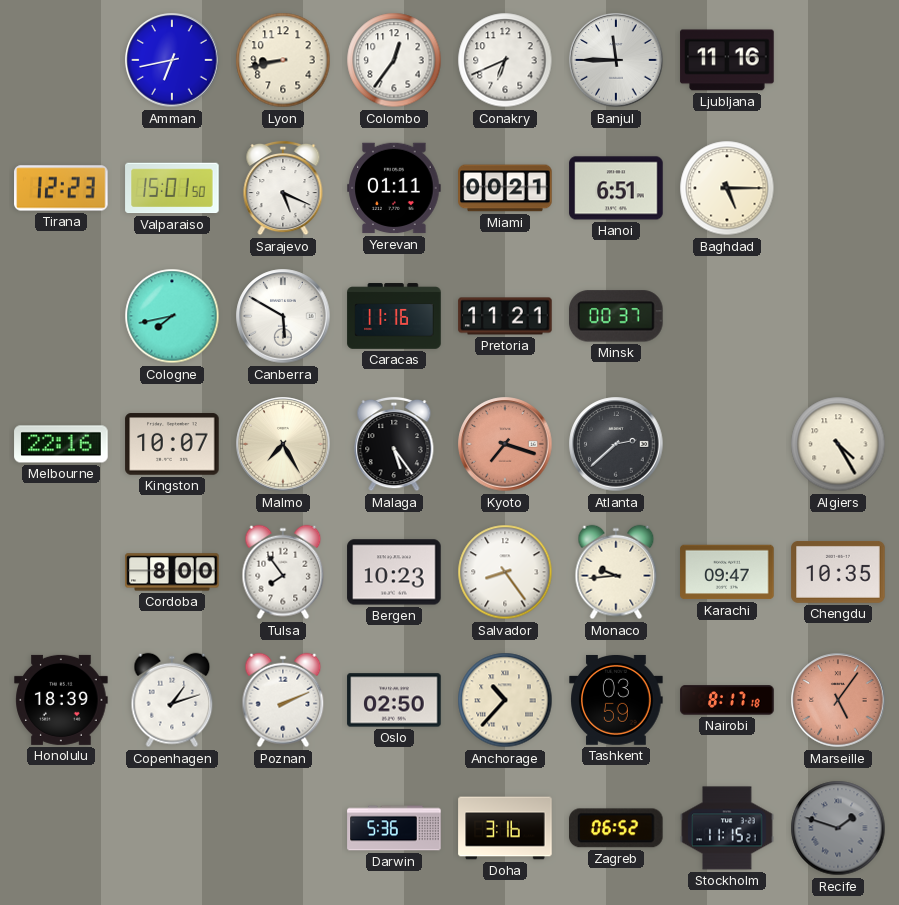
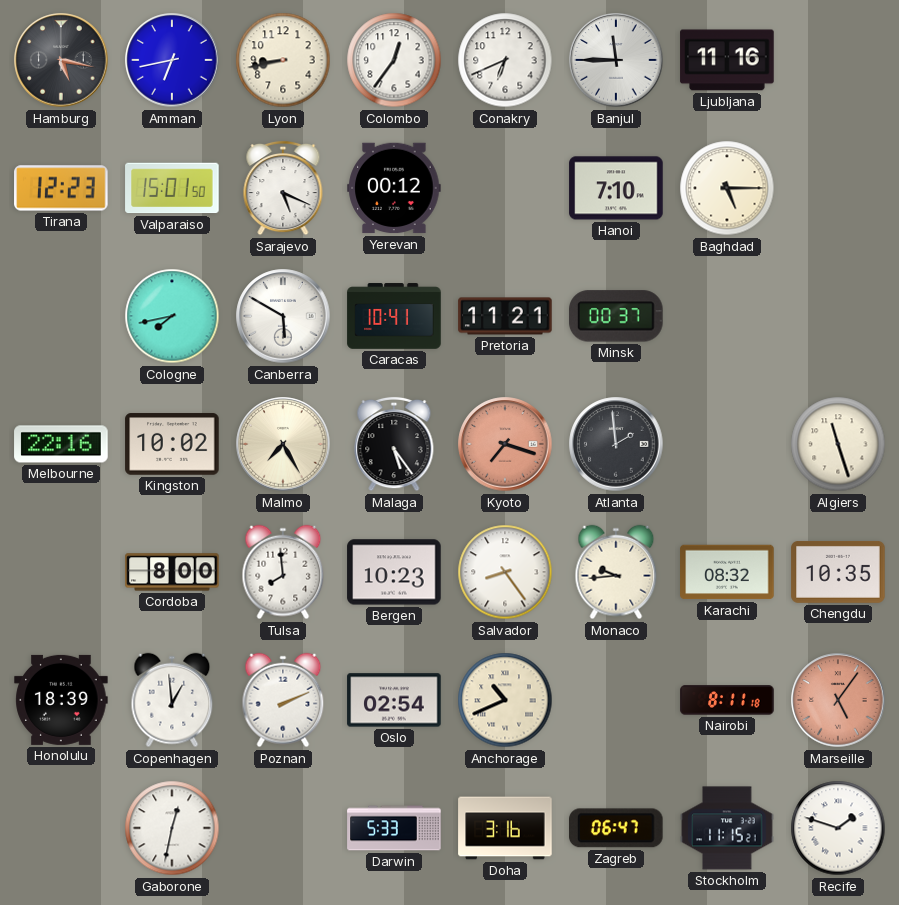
Hamburg: none -> 5:17 (61, 60)
Yerevan: 01:11 -> 00:12 (394, 188)
Miami: 00:21 -> none (505, 188)
Hanoi: 6:51 -> 7:10 (616, 188)
Caracas: 11:16 -> 10:41 (394, 316)
Kingston: 10:07 -> 10:02 (172, 444)
Atlanta: 2:38 -> 1:59 (616, 444)
Algiers: 4:25 -> 11:27 (838, 444)
Tulsa: 7:54 -> 7:59 (283, 572)
Karachi: 09:47 -> 08:32 (727, 572)
Copenhagen: 1:12 -> 12:59 (172, 700)
Oslo: 02:50 -> 02:54 (394, 700)
Anchorage: 10:37 -> 10:41 (505, 700)
Tashkent: 03:59 -> none (616, 700)
Nairobi: 8:17 -> 8:11 (727, 700)
Gaborone: none -> 12:32 (172, 828)
Darwin: 5:36 -> 5:33 (394, 828)
Zagreb: 06:52 -> 06:47 (617, 828)
Recife dial: grey -> white (838, 828)
